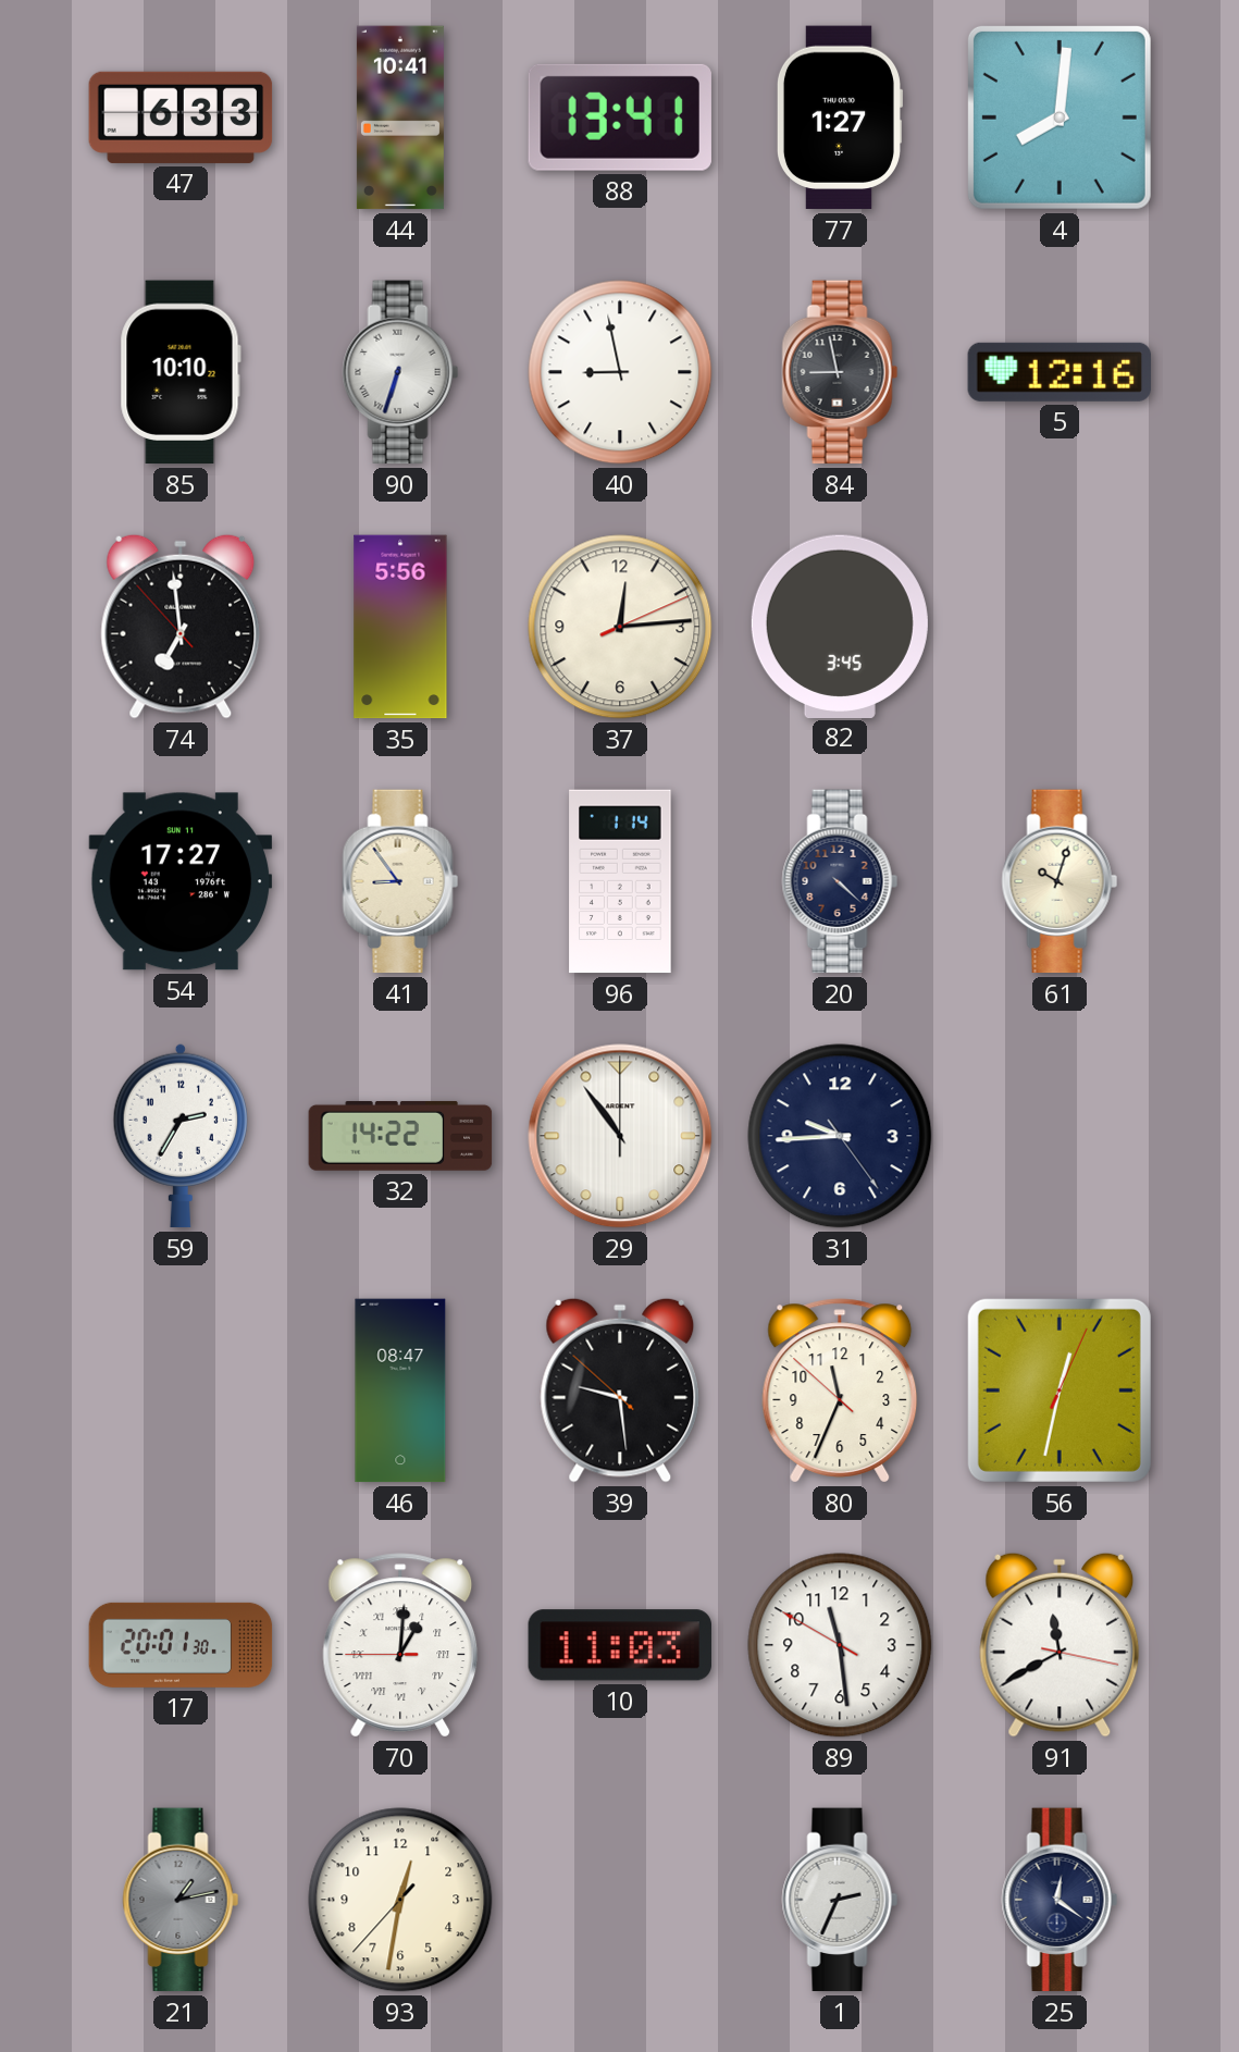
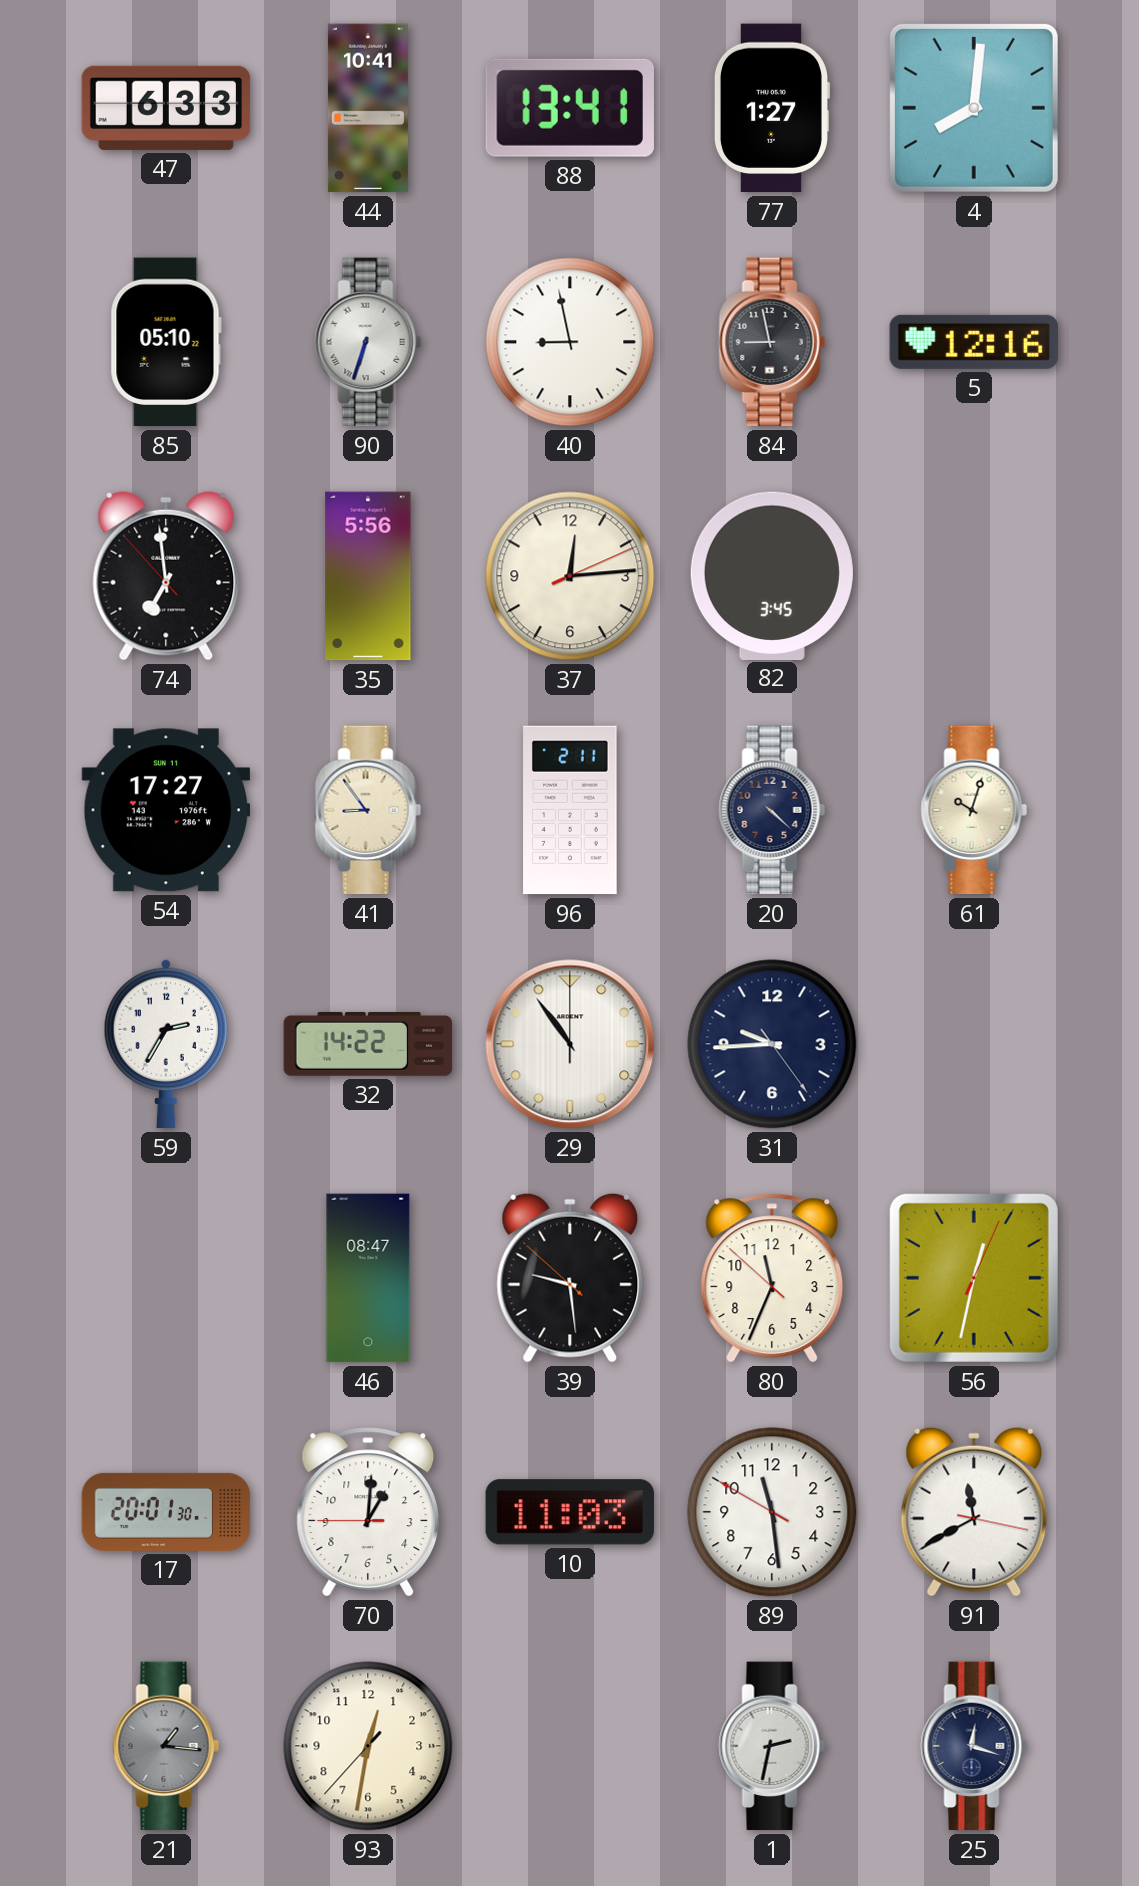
85: 10:10 -> 05:10 (166, 342)
96: 1:14 -> 2:11 (570, 810)
70 numerals: Roman -> Arabic (368, 1512)
21: 1:13 -> 1:16 (166, 1746)
1: 2:34 -> 2:32 (772, 1746)
25: 12:21 -> 12:18 (974, 1746)
